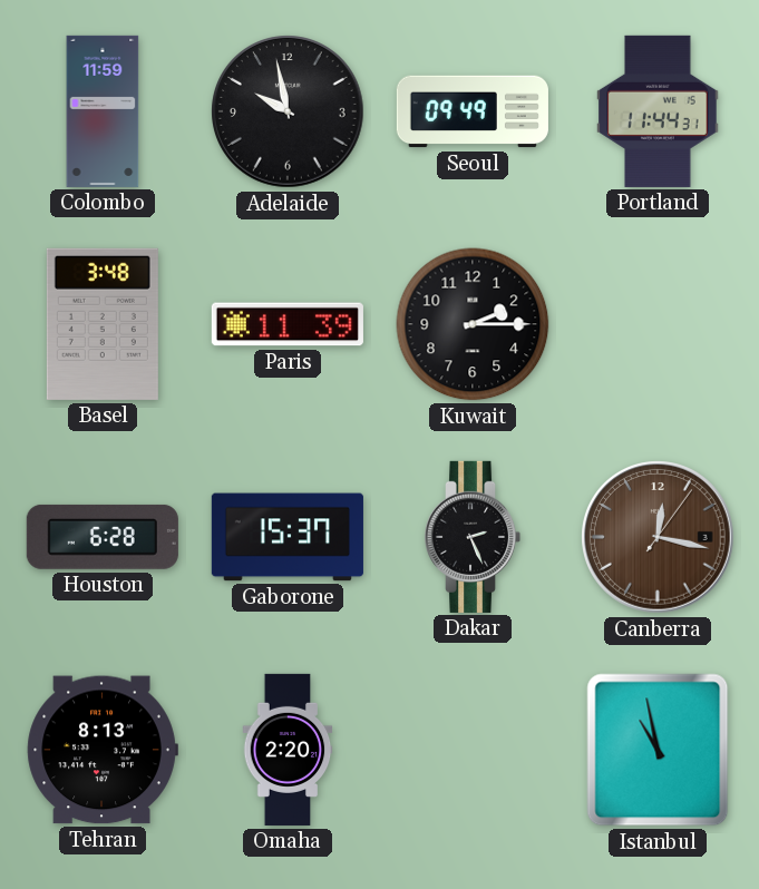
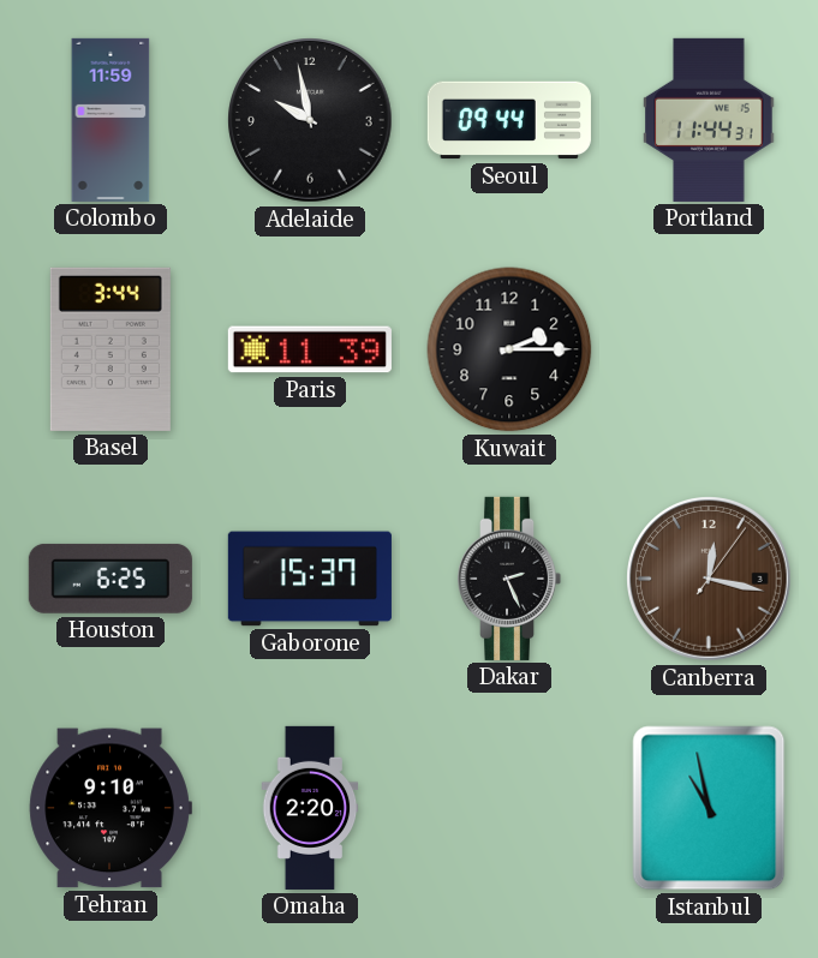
Seoul: 09:49 -> 09:44 (509, 120)
Basel: 3:48 -> 3:44 (111, 349)
Houston: 6:28 -> 6:25 (111, 579)
Tehran: 8:13 -> 9:10 (111, 808)
